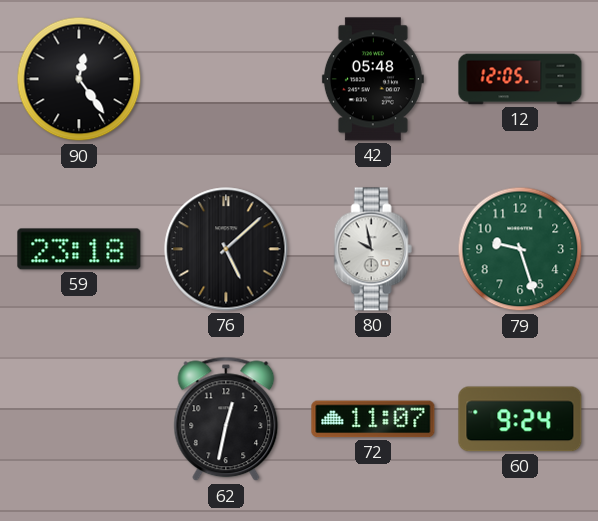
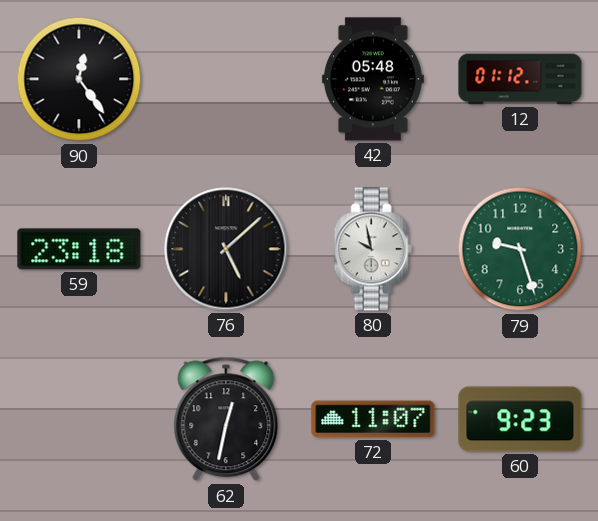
12: 12:05 -> 01:12 (520, 79)
60: 9:24 -> 9:23 (520, 419)
